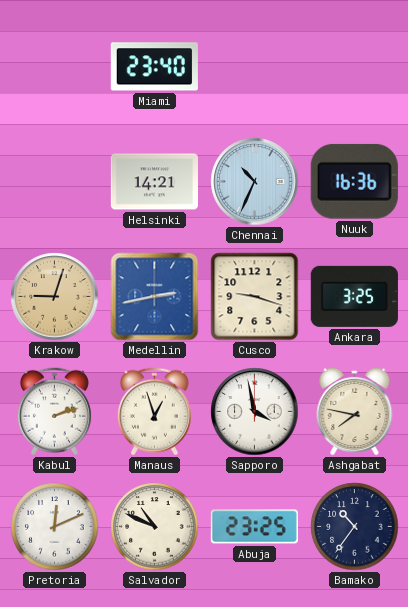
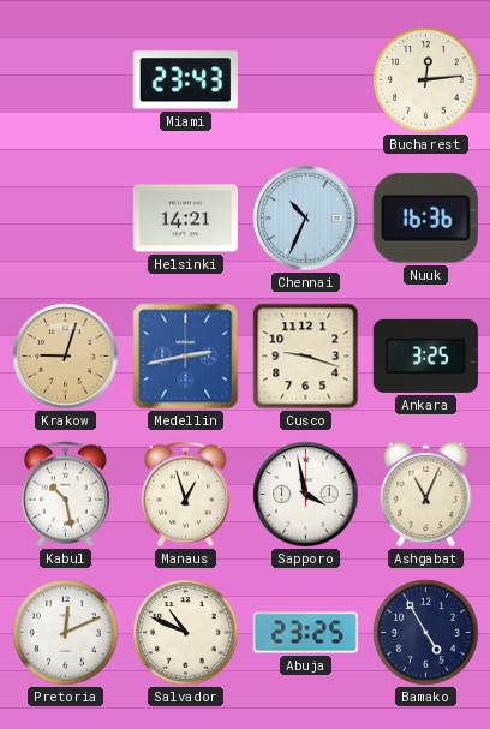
Miami: 23:40 -> 23:43 (185, 80)
Bucharest: none -> 12:14 (426, 80)
Kabul: 2:12 -> 10:28 (65, 495)
Ashgabat: 7:47 -> 11:04 (426, 494)
Bamako: 10:36 -> 4:55 (426, 633)
